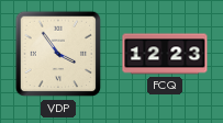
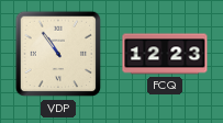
VDP: 3:54 -> 10:54 (58, 54)
